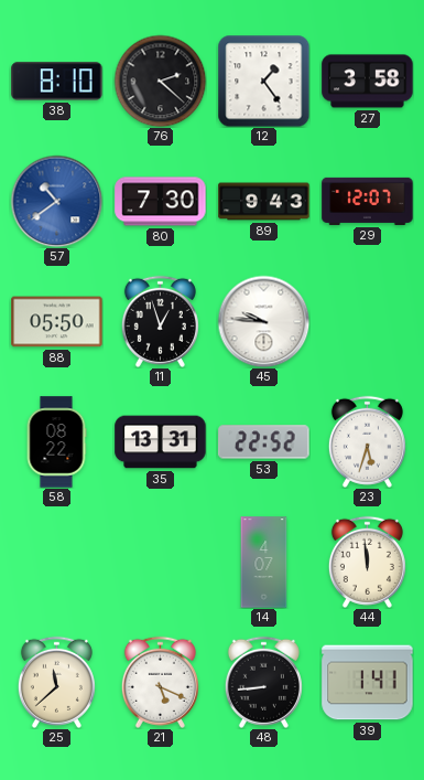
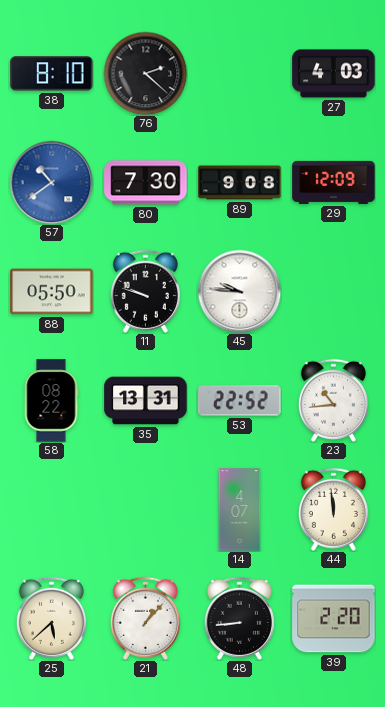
12: 1:24 -> none (263, 81)
27: 3:58 -> 4:03 (334, 74)
89: 9:43 -> 9:08 (240, 183)
29: 12:07 -> 12:09 (334, 182)
11: 12:57 -> 9:48 (145, 291)
23: 5:33 -> 10:44 (333, 400)
25: 11:38 -> 5:38 (51, 618)
21: 5:19 -> 1:07 (145, 618)
39: 1:41 -> 2:20 (334, 619)
